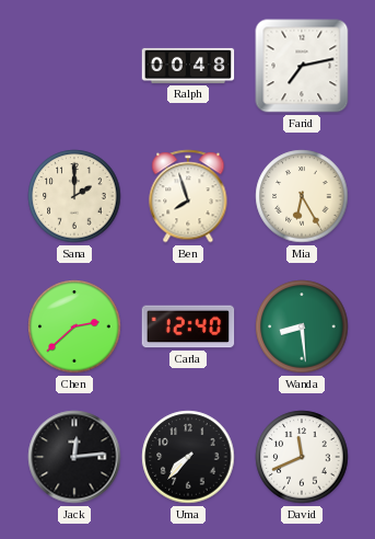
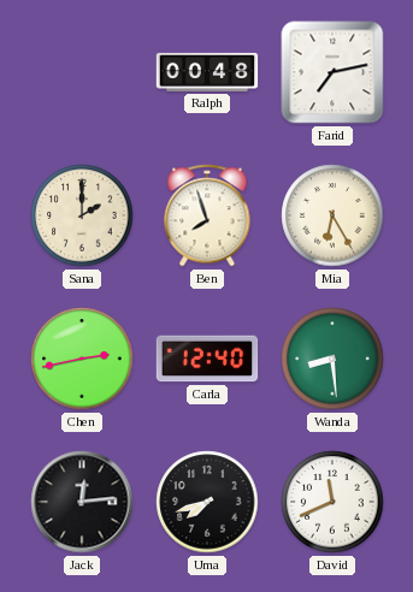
Chen: 2:38 -> 2:43 (82, 359)
Uma: 7:37 -> 7:42 (207, 502)
